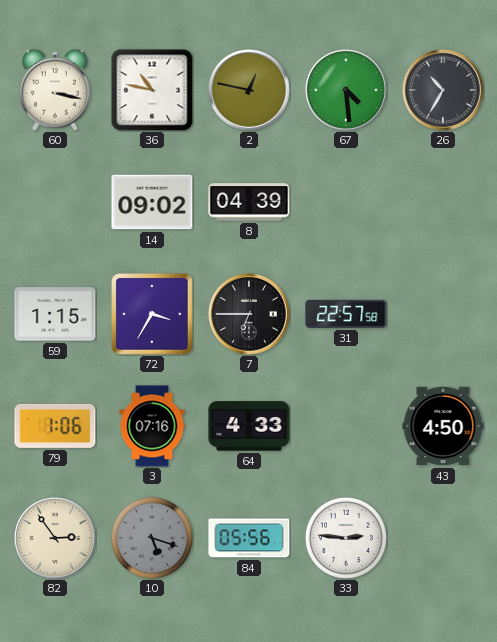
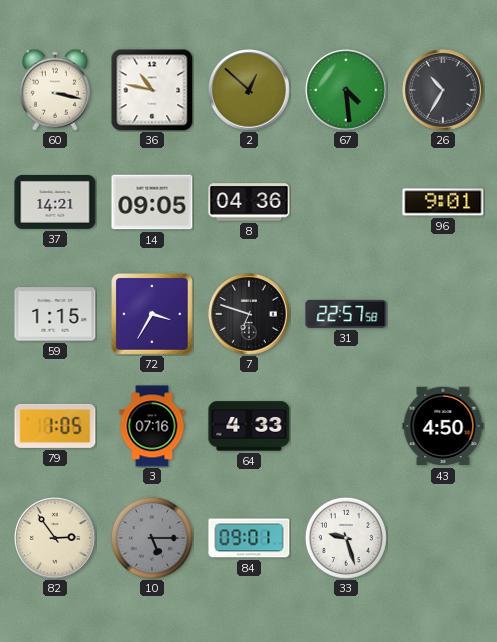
2: 12:47 -> 12:52 (250, 91)
37: none -> 14:21 (55, 202)
14: 09:02 -> 09:05 (152, 202)
8: 04:39 -> 04:36 (249, 202)
96: none -> 9:01 (443, 202)
7: 6:45 -> 6:48 (250, 315)
79: 1:06 -> 1:05 (55, 426)
10: 5:18 -> 5:15 (152, 538)
84: 05:56 -> 09:01 (249, 538)
33: 2:46 -> 9:27 (346, 538)
